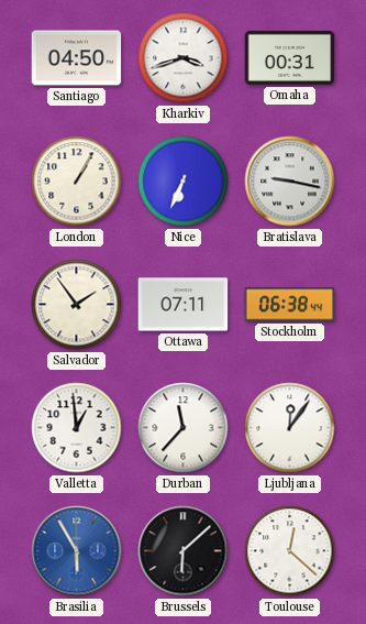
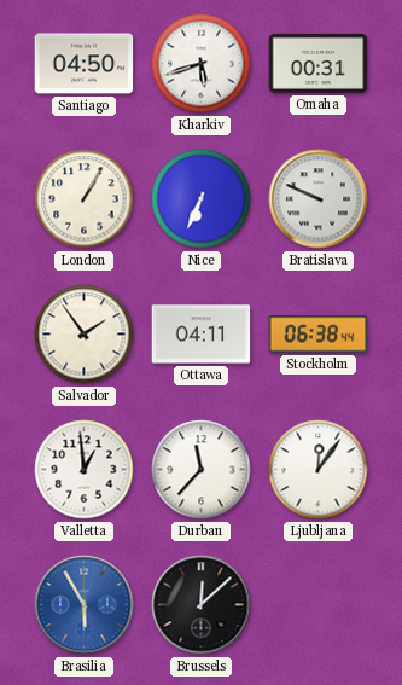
Kharkiv: 3:42 -> 5:42 (202, 64)
Bratislava: 9:17 -> 9:49 (319, 199)
Ottawa: 07:11 -> 04:11 (202, 335)
Brussels: 6:08 -> 12:08 (202, 605)
Toulouse: 12:22 -> none (290, 551)
